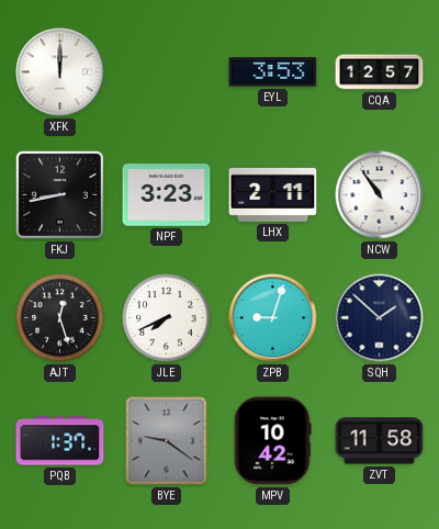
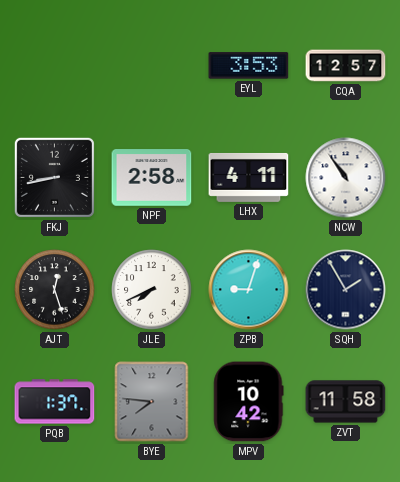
XFK: 12:00 -> none (60, 72)
NPF: 3:23 -> 2:58 (152, 178)
LHX: 2:11 -> 4:11 (249, 177)
SQH: 1:52 -> 1:55 (346, 290)
BYE: 9:21 -> 7:46 (152, 402)
